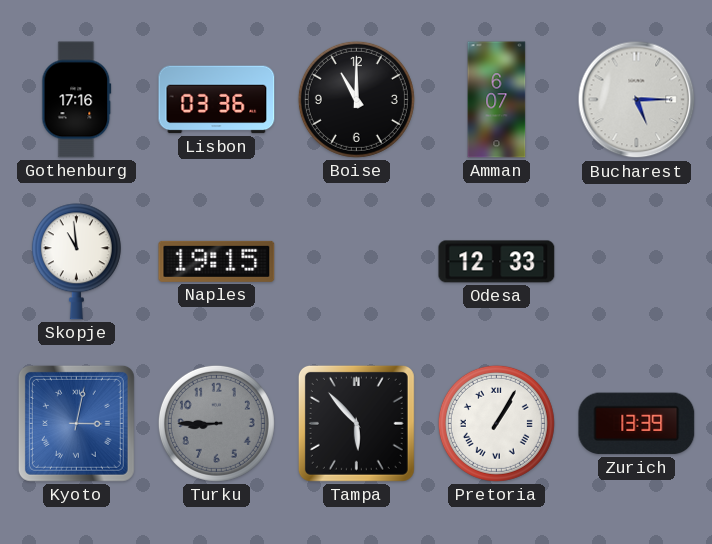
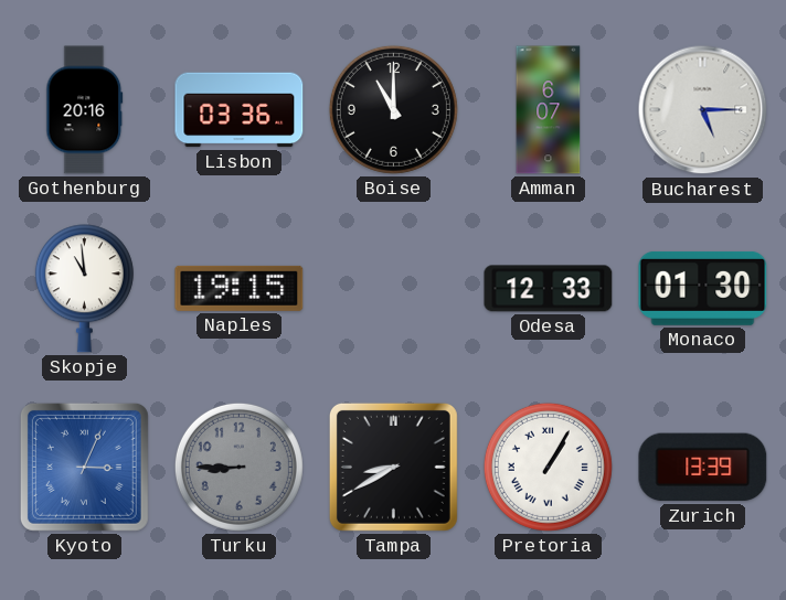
Gothenburg: 17:16 -> 20:16 (85, 110)
Monaco: none -> 01:30 (703, 288)
Kyoto: 3:02 -> 3:04 (84, 467)
Tampa: 5:53 -> 8:40 (393, 467)
